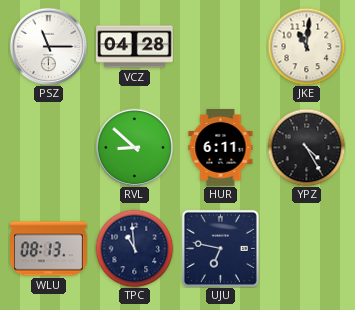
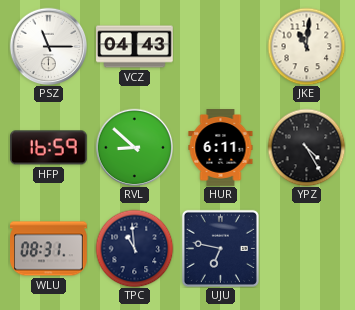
VCZ: 04:28 -> 04:43 (135, 47)
HFP: none -> 16:59 (49, 148)
WLU: 08:13 -> 08:31 (49, 249)
